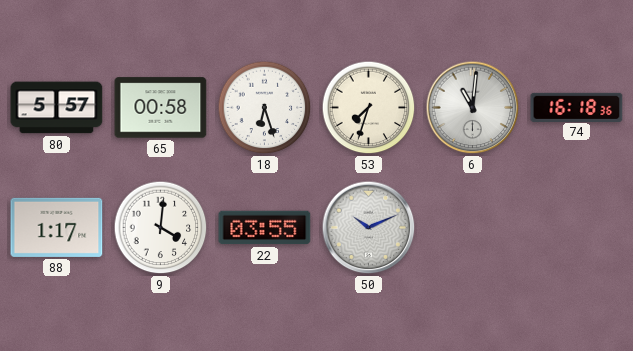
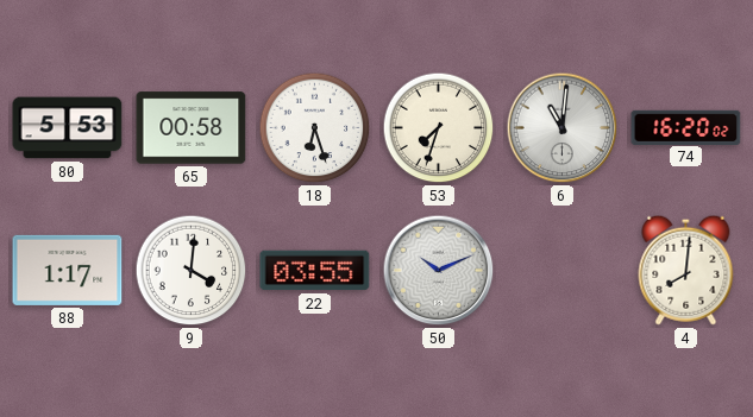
80: 5:57 -> 5:53 (68, 128)
74: 16:18 -> 16:20 (686, 127)
4: none -> 8:01 (686, 270)
